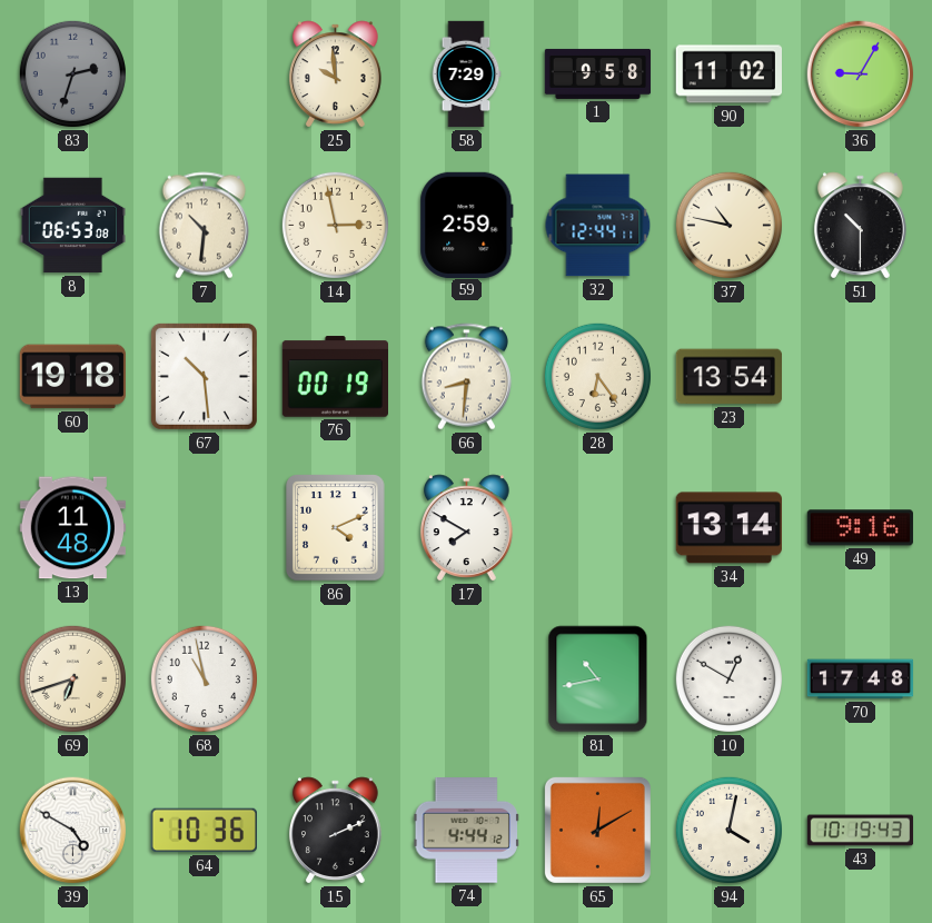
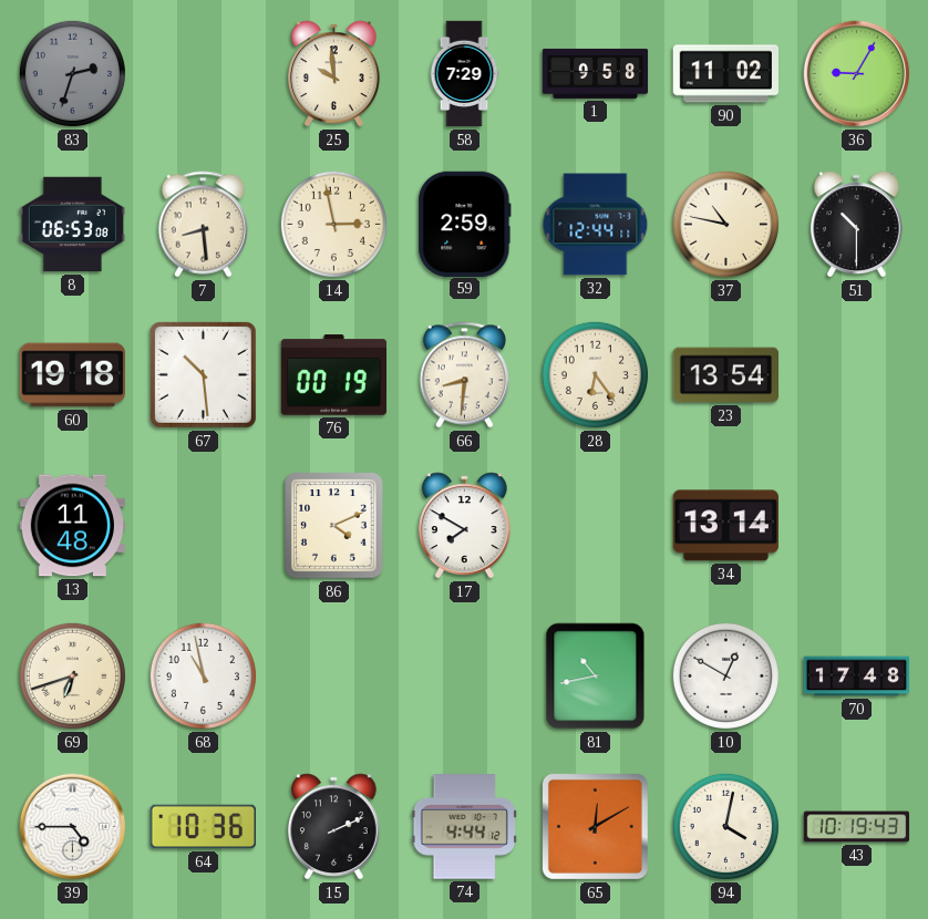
7: 10:31 -> 8:29 (203, 225)
49: 9:16 -> none (860, 528)
39: 4:50 -> 4:45 (73, 827)
